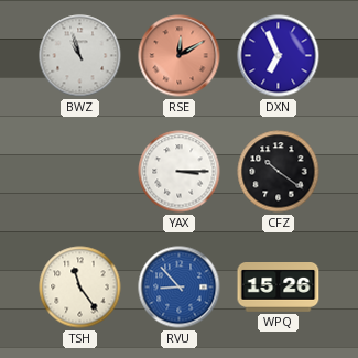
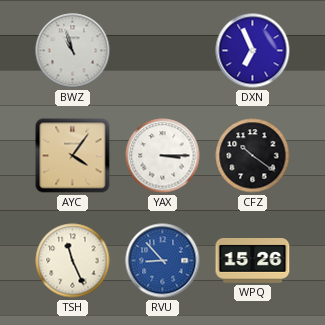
RSE: 12:10 -> none (180, 56)
AYC: none -> 4:06 (73, 156)
TSH: 11:24 -> 11:26 (73, 261)
